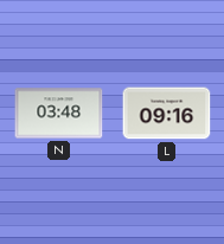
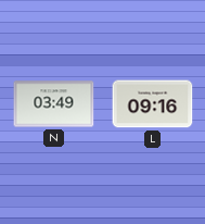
N: 03:48 -> 03:49 (54, 104)
